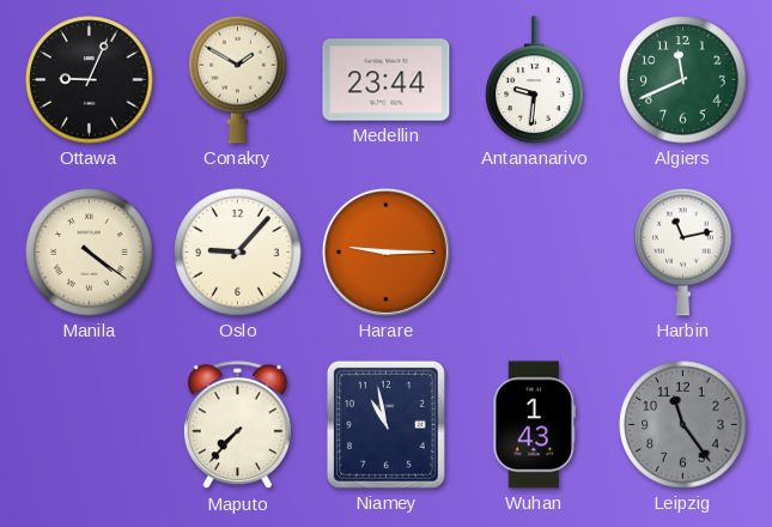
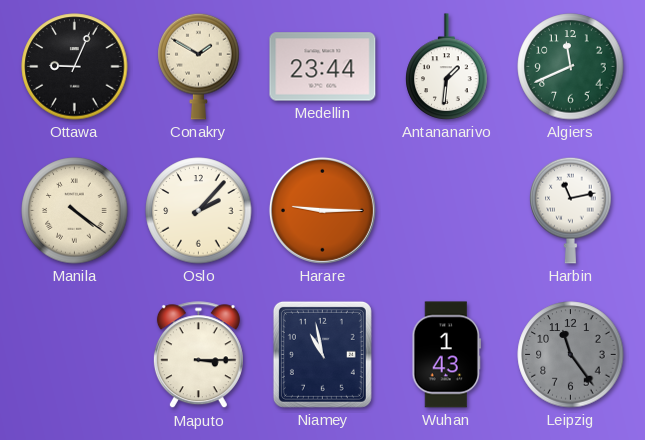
Antananarivo: 9:31 -> 1:31 (447, 67)
Oslo: 9:07 -> 2:07 (199, 211)
Maputo: 7:37 -> 3:15 (198, 355)
